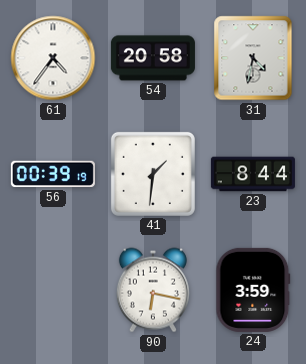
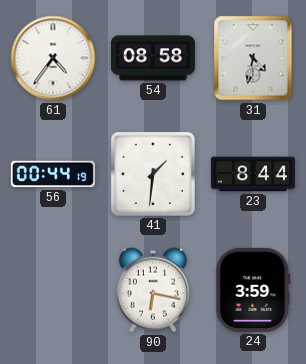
54: 20:58 -> 08:58 (153, 58)
56: 00:39 -> 00:44 (53, 174)
